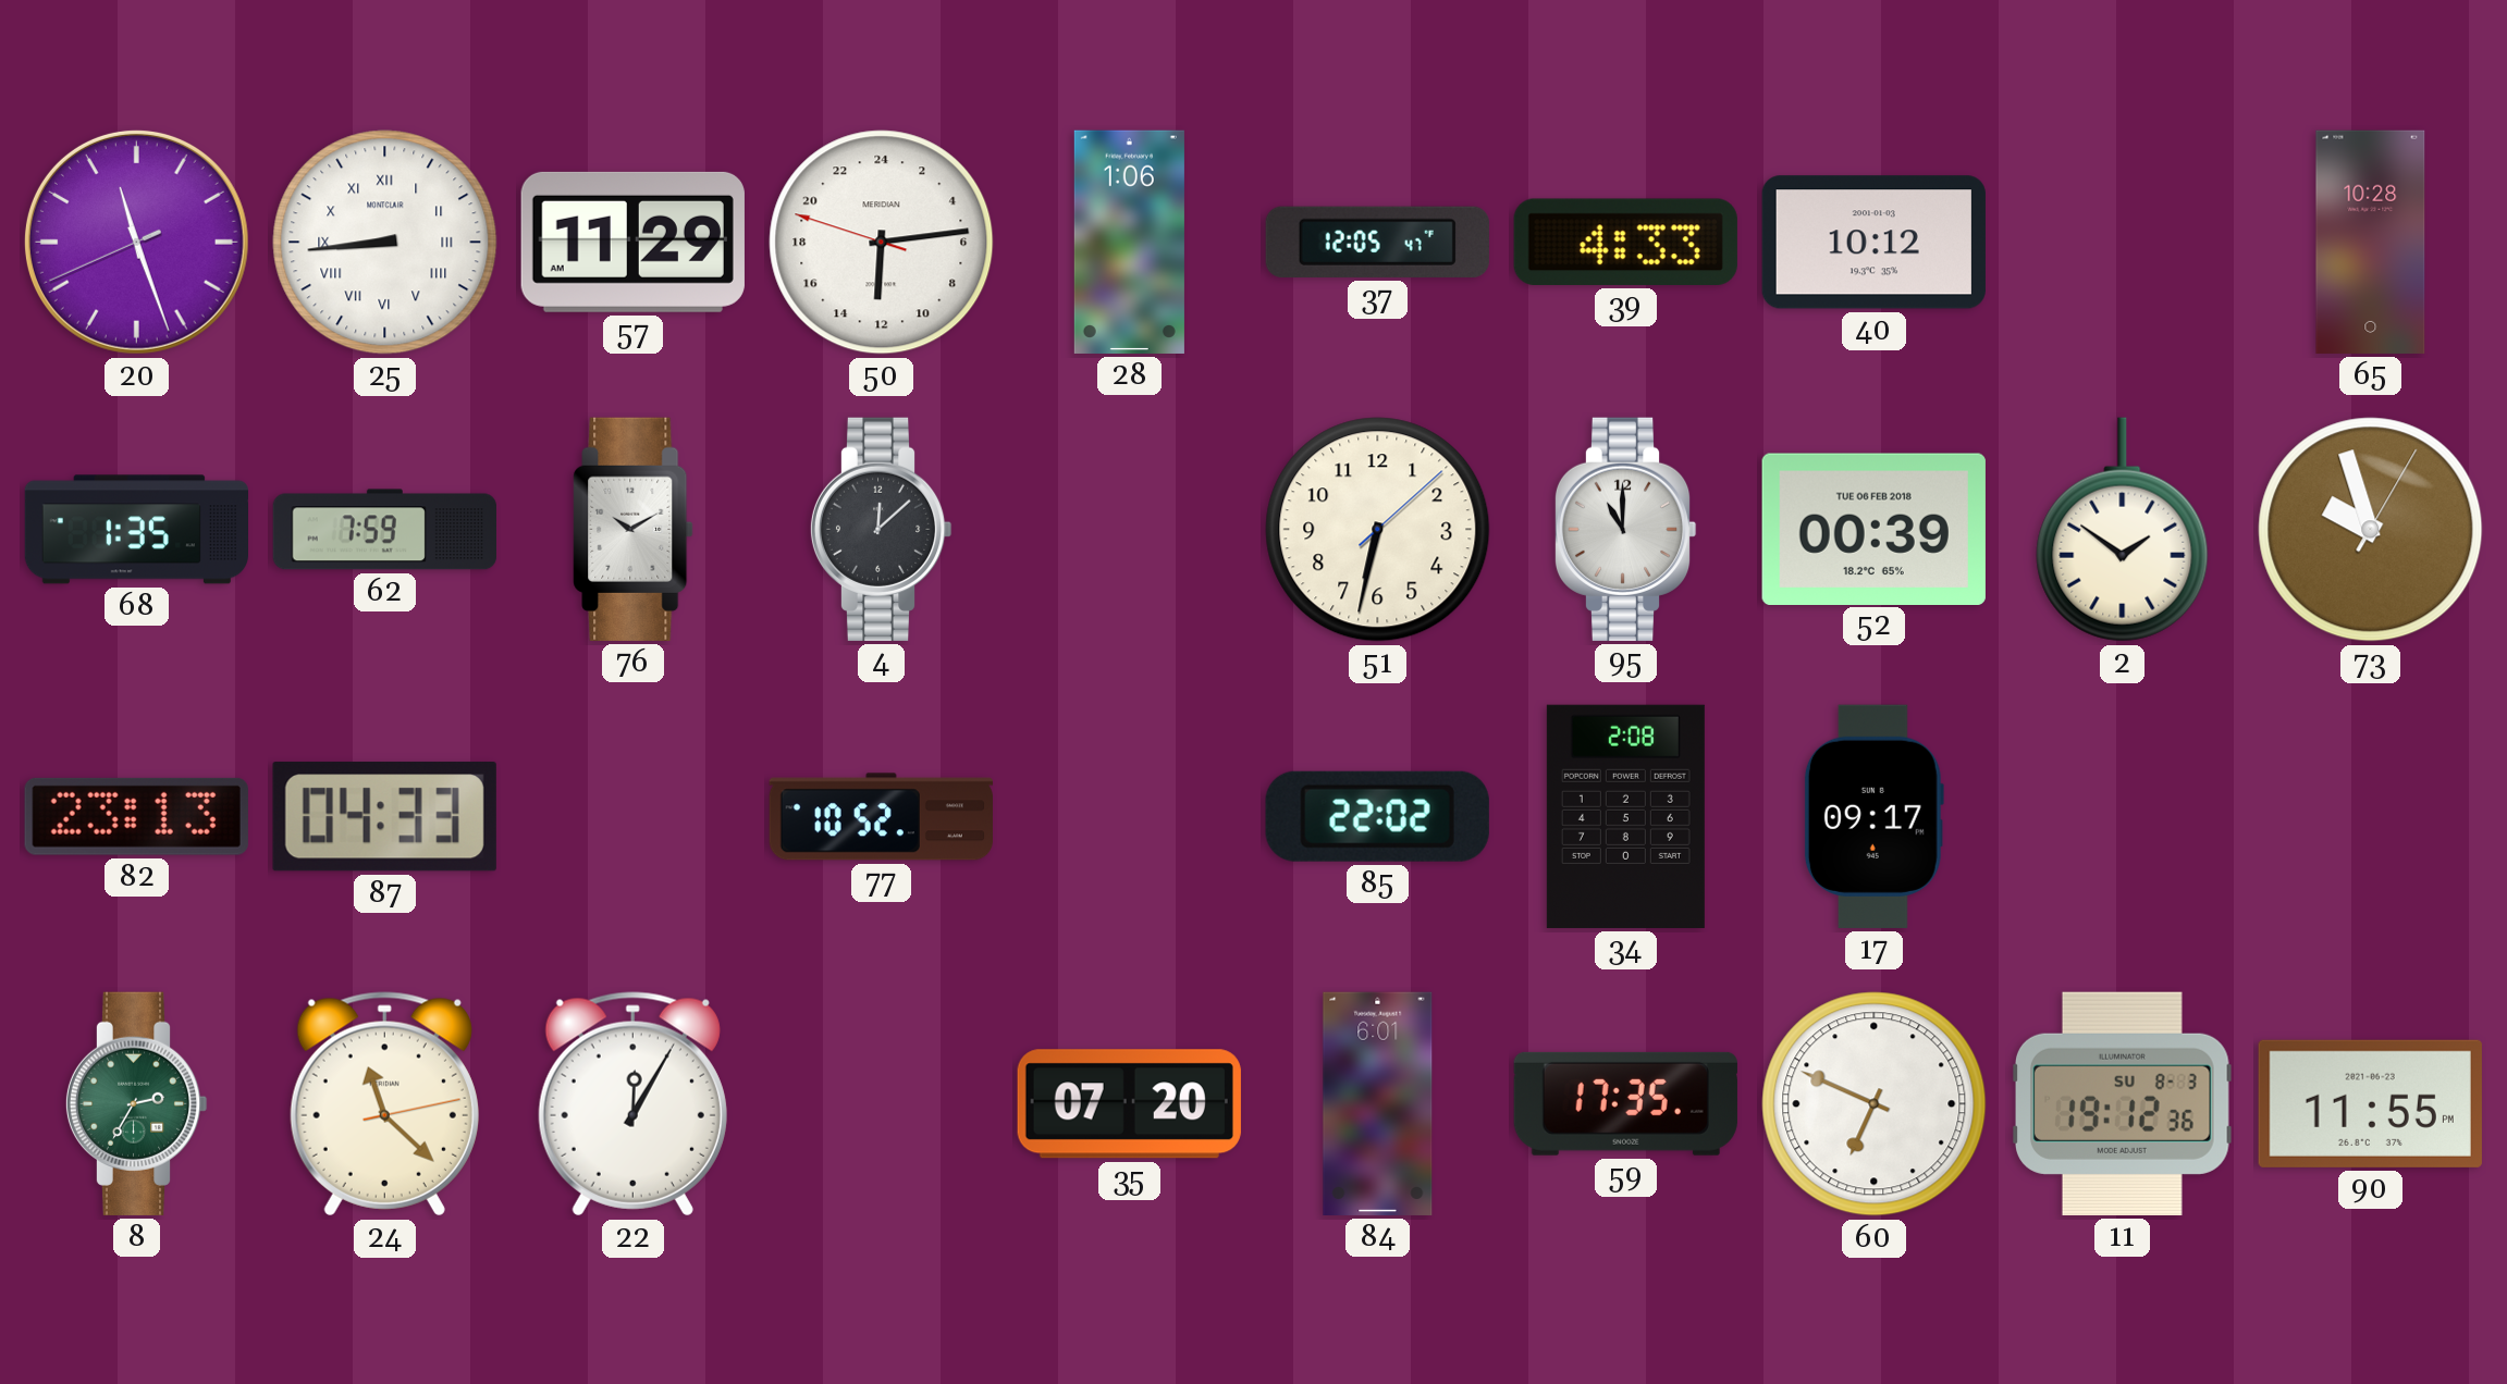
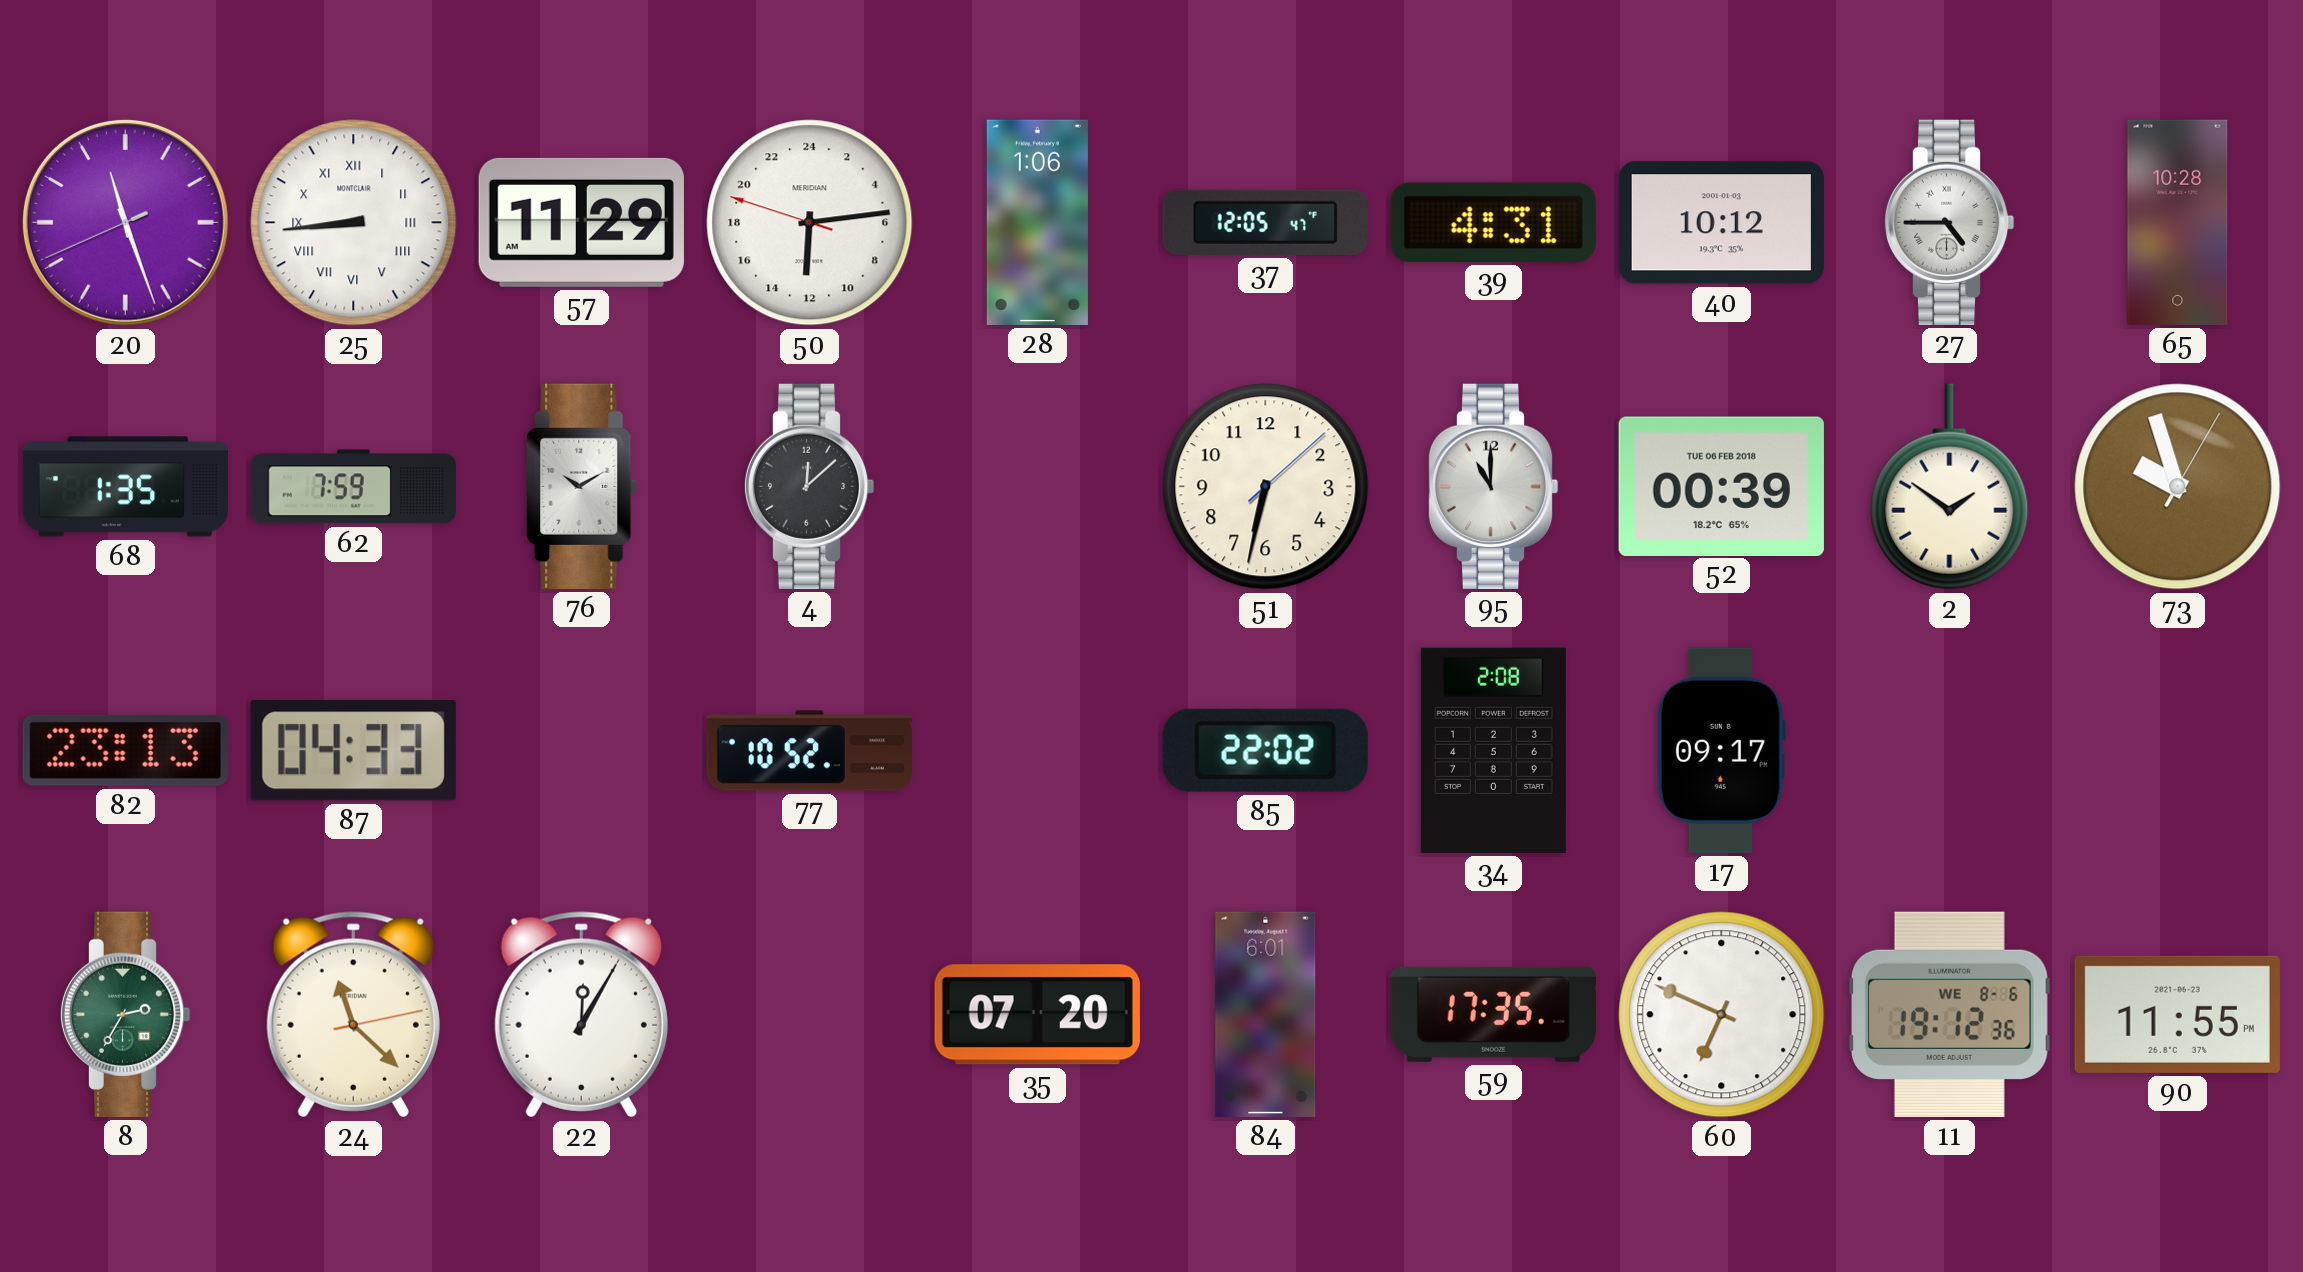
39: 4:33 -> 4:31 (1493, 222)
27: none -> 4:45 (1949, 222)
11 date: SU 8-3 -> WE 8-6 (1949, 1014)
